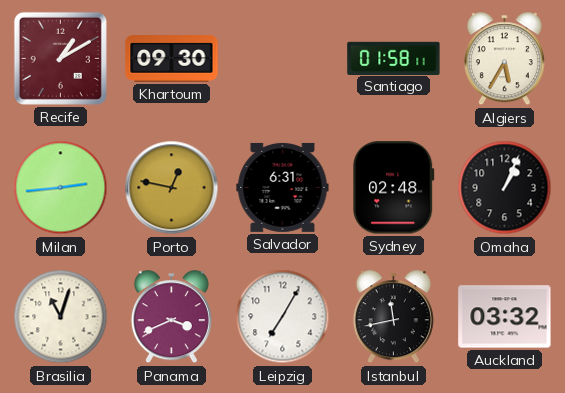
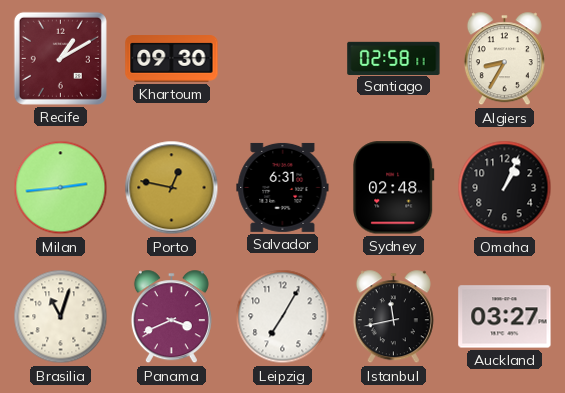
Santiago: 01:58 -> 02:58 (394, 58)
Algiers: 5:35 -> 8:35 (504, 59)
Auckland: 03:32 -> 03:27 (505, 317)
